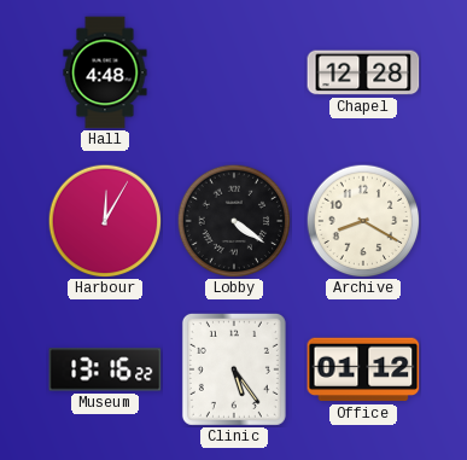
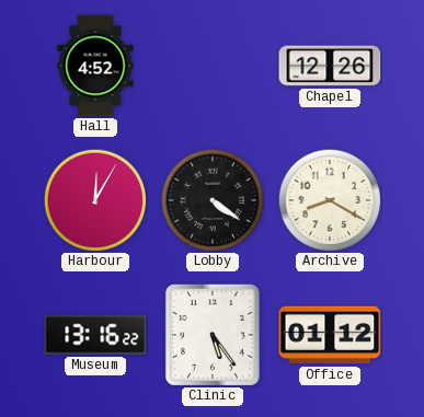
Hall: 4:48 -> 4:52 (95, 66)
Chapel: 12:28 -> 12:26 (330, 66)
